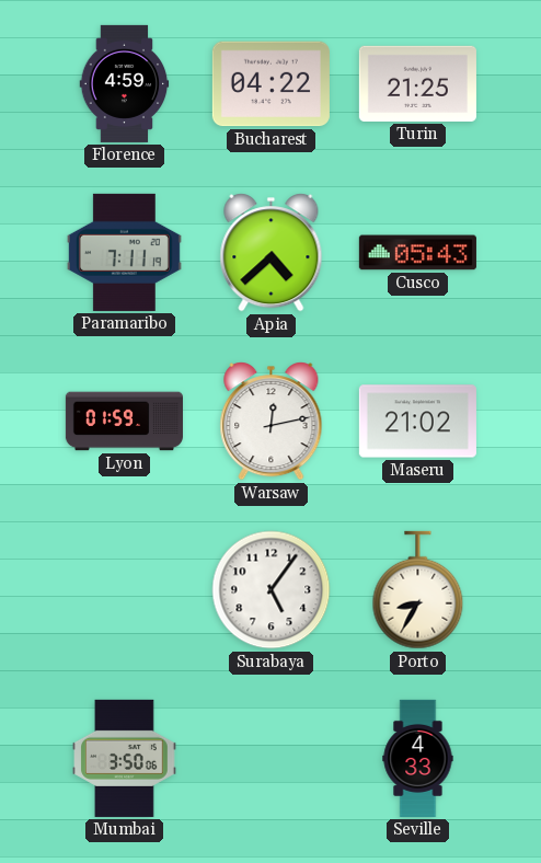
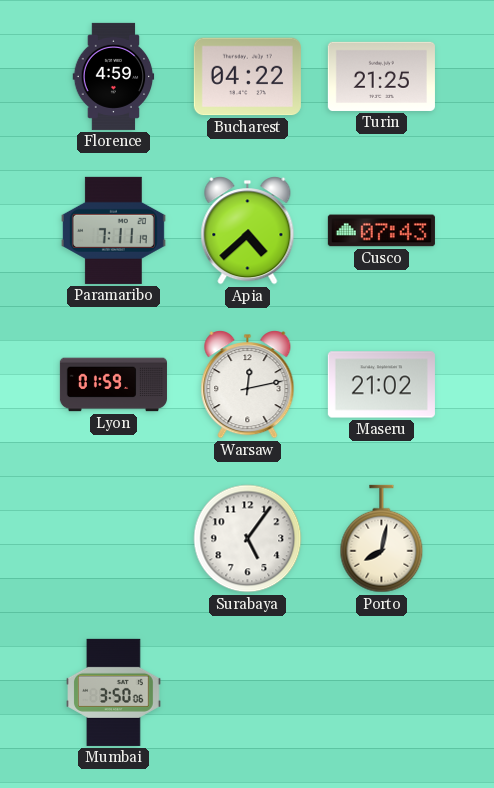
Cusco: 05:43 -> 07:43 (381, 231)
Porto: 8:35 -> 8:02 (382, 539)
Seville: 4:33 -> none (418, 758)
